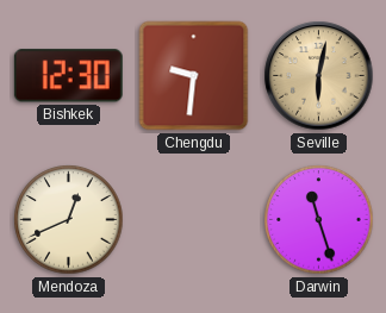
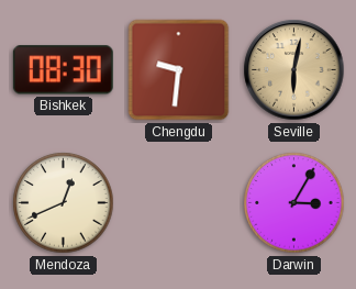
Bishkek: 12:30 -> 08:30 (63, 70)
Darwin: 11:27 -> 3:05 (294, 203)
